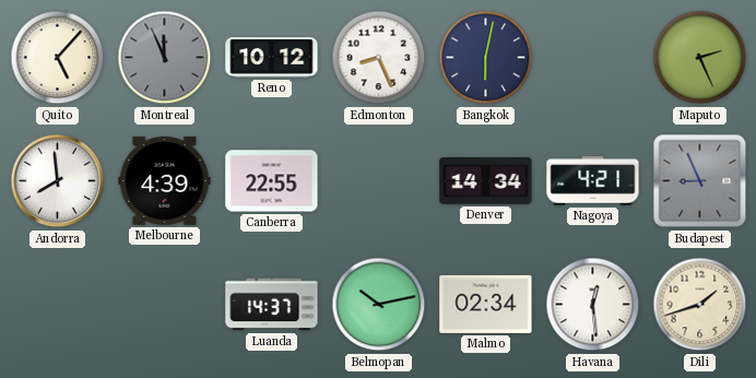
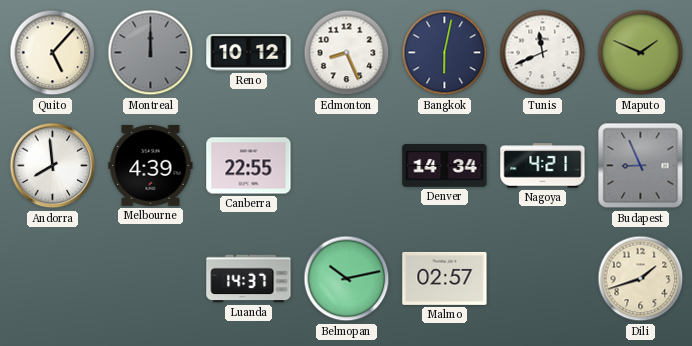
Montreal: 11:56 -> 12:00 (151, 53)
Tunis: none -> 11:41 (543, 53)
Maputo: 2:26 -> 1:49 (641, 53)
Malmo: 02:34 -> 02:57 (445, 278)
Havana: 12:29 -> none (593, 305)
